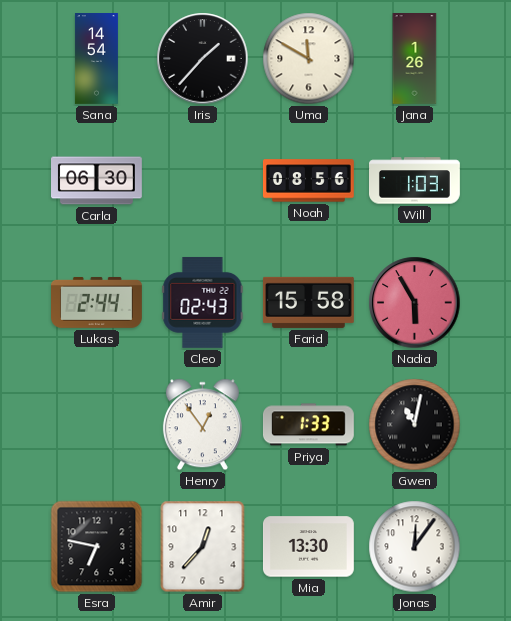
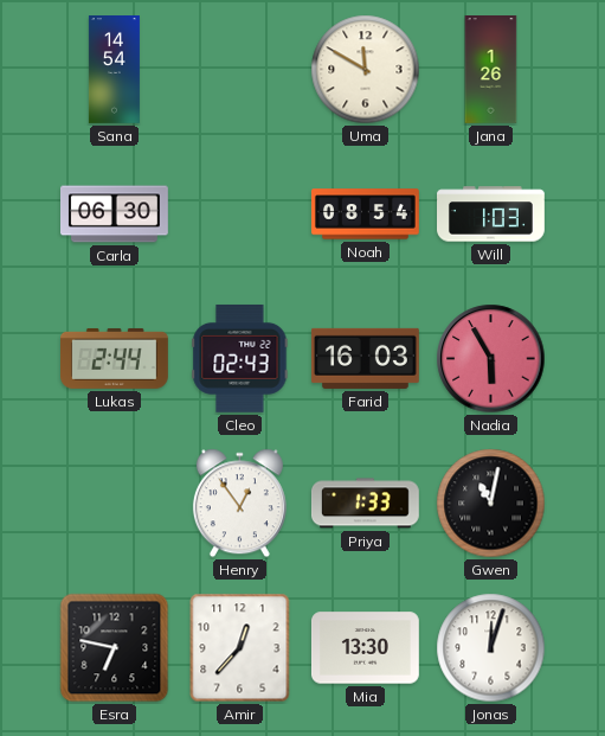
Iris: 1:37 -> none (203, 59)
Noah: 08:56 -> 08:54 (365, 215)
Farid: 15:58 -> 16:03 (365, 358)
Jonas: 12:06 -> 12:03 (491, 648)
